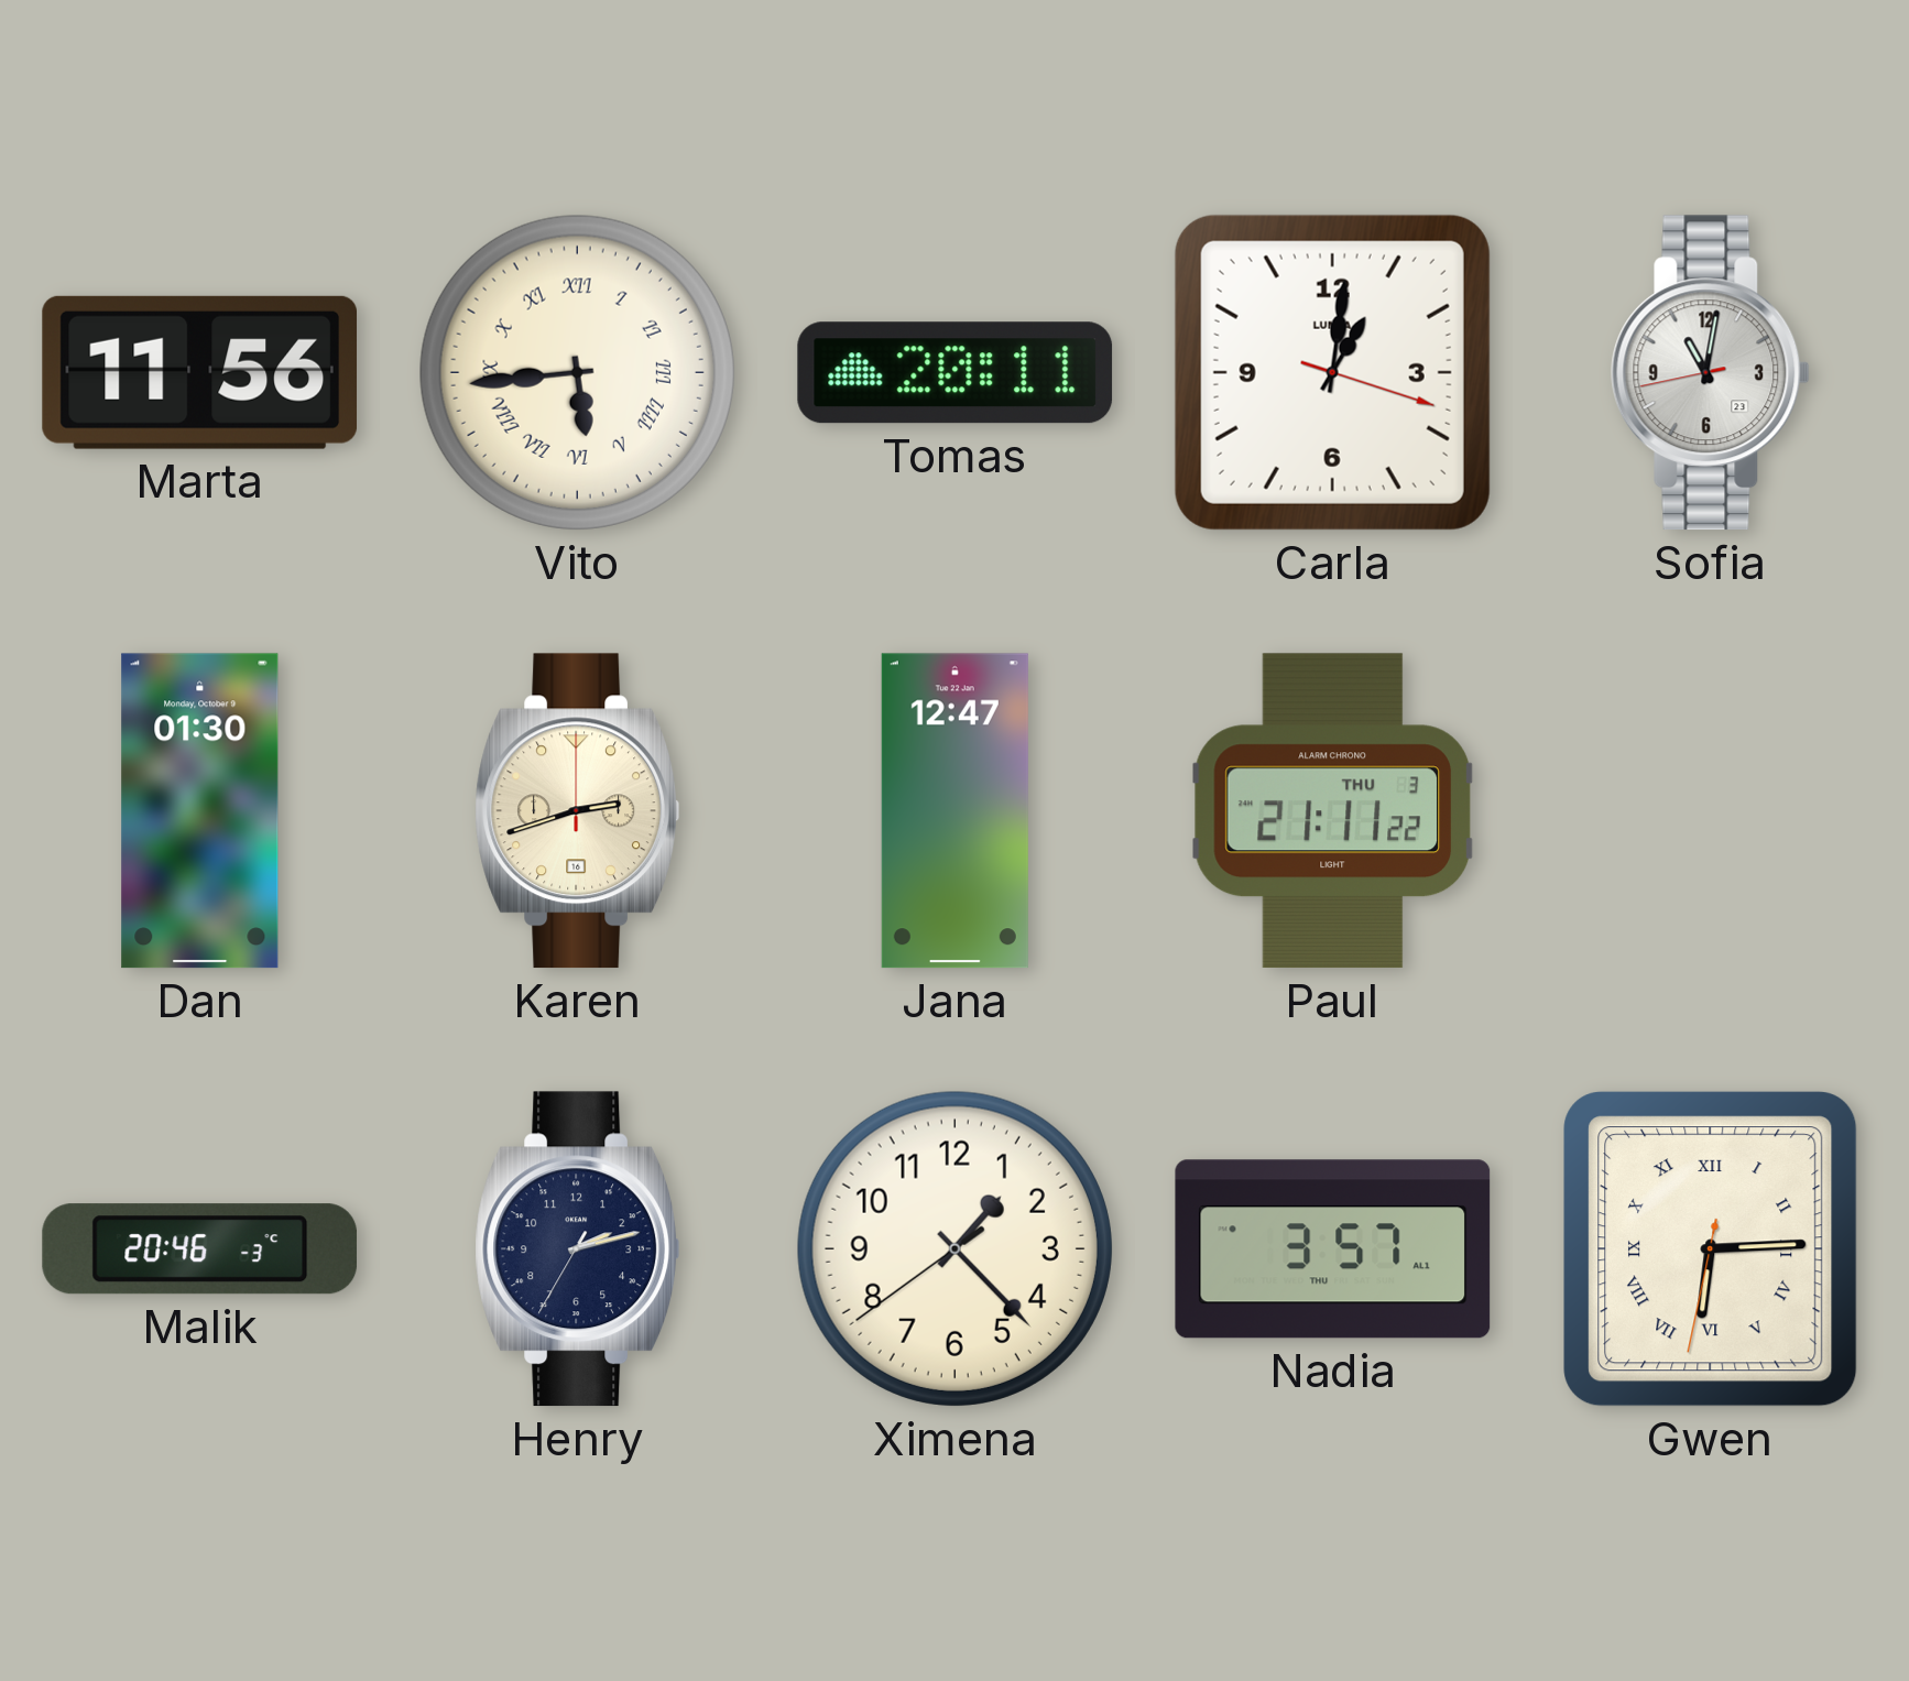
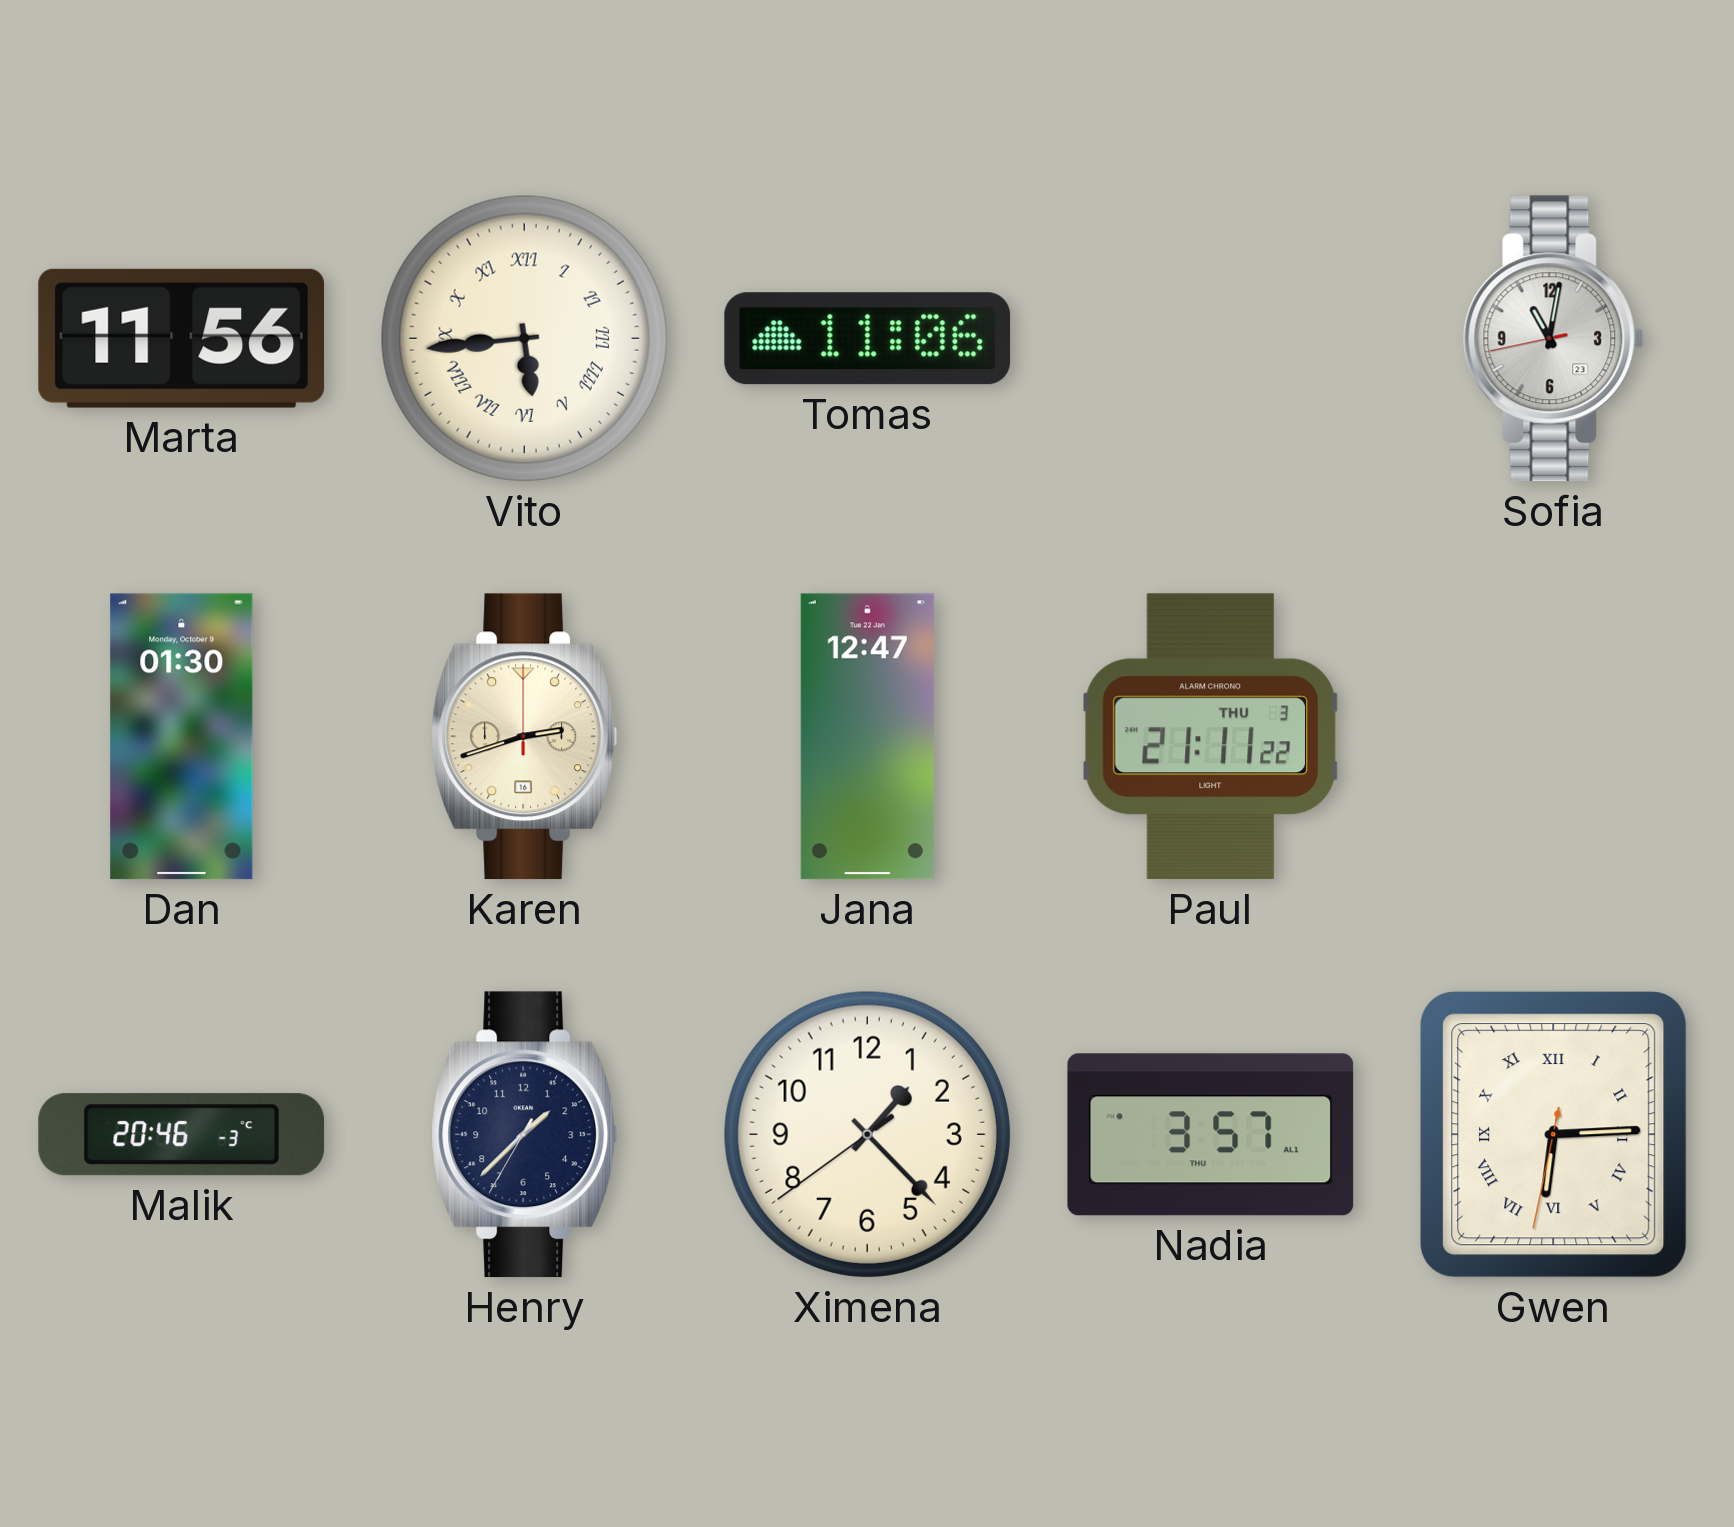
Tomas: 20:11 -> 11:06 (868, 339)
Carla: 1:01 -> none (1332, 372)
Henry: 2:12 -> 1:37 (524, 1135)
